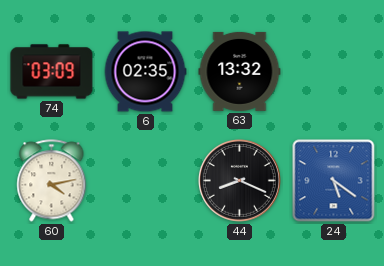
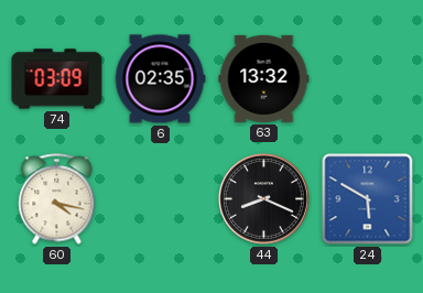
60: 4:13 -> 4:17 (57, 199)
24: 5:21 -> 5:50 (368, 199)
